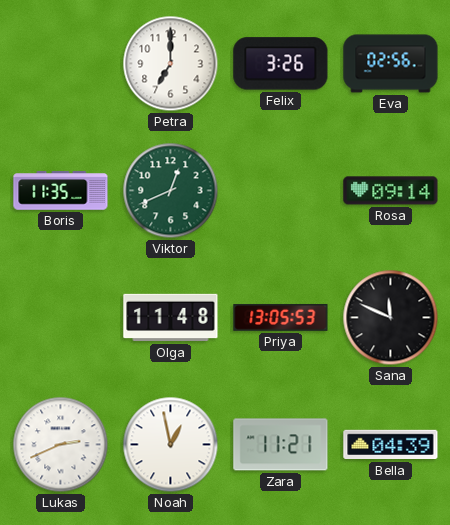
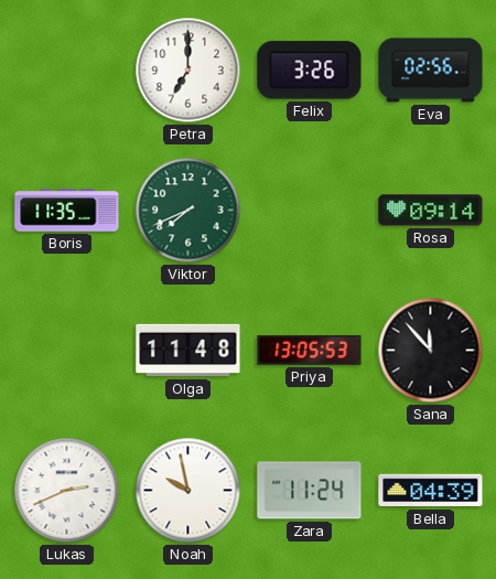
Viktor: 12:41 -> 7:41 (188, 211)
Sana: 11:49 -> 11:53 (431, 351)
Noah: 12:58 -> 9:58 (188, 491)
Zara: 11:21 -> 11:24 (310, 491)
